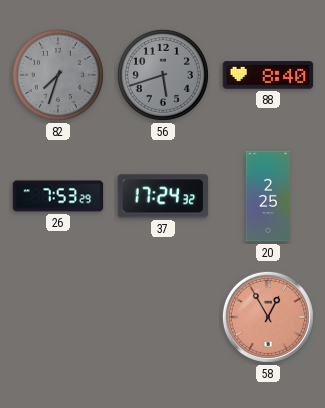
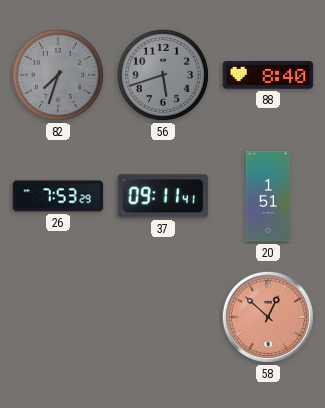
37: 17:24 -> 09:11 (163, 196)
20: 2:25 -> 1:51 (268, 196)
58: 12:55 -> 12:52 (268, 317)
